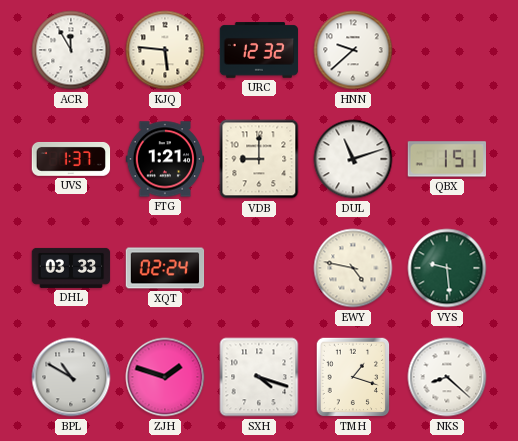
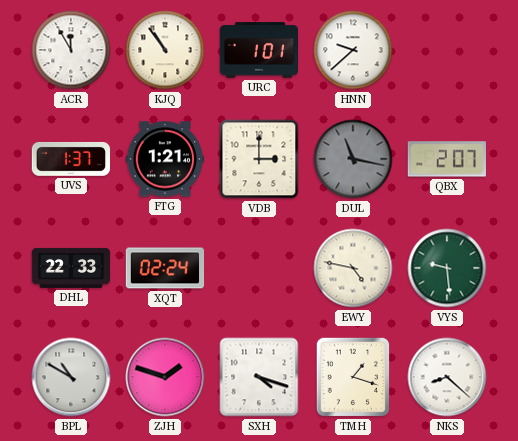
KJQ: 5:46 -> 10:54 (165, 50)
URC: 12:32 -> 1:01 (259, 50)
VDB: 9:00 -> 3:00 (259, 159)
DUL: 11:12 -> 11:17 (353, 159)
DUL dial: white -> grey (353, 159)
QBX: 1:51 -> 2:07 (446, 159)
DHL: 03:33 -> 22:33 (71, 268)
